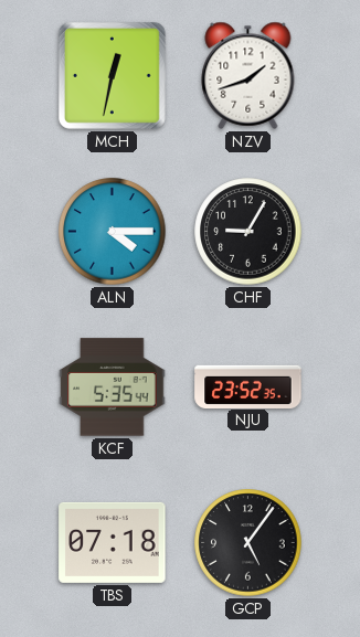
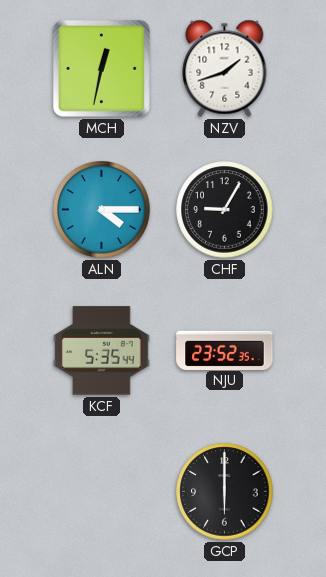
TBS: 07:18 -> none (113, 542)
GCP: 5:06 -> 6:00 (225, 492)
